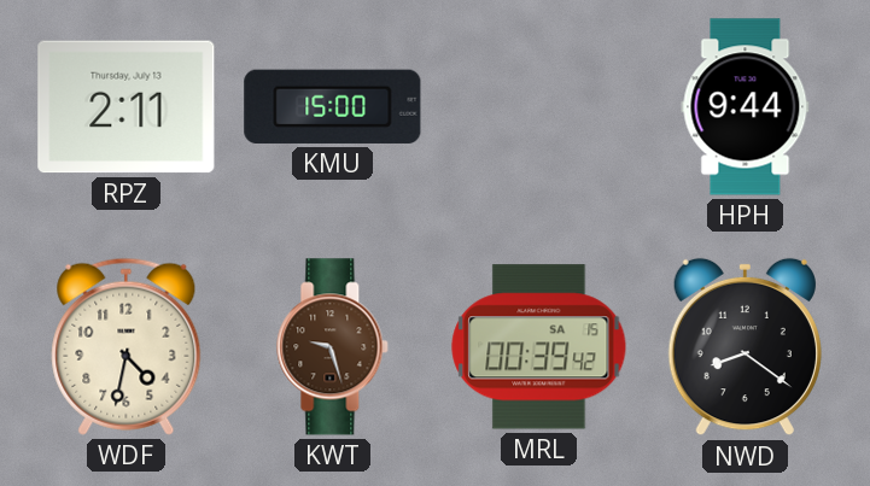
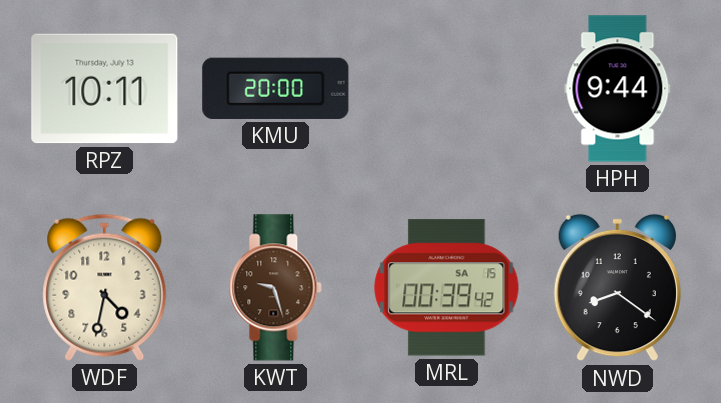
RPZ: 2:11 -> 10:11 (105, 89)
KMU: 15:00 -> 20:00 (276, 88)
